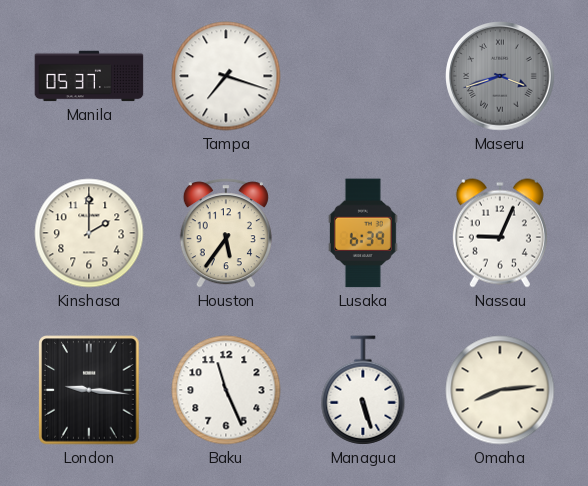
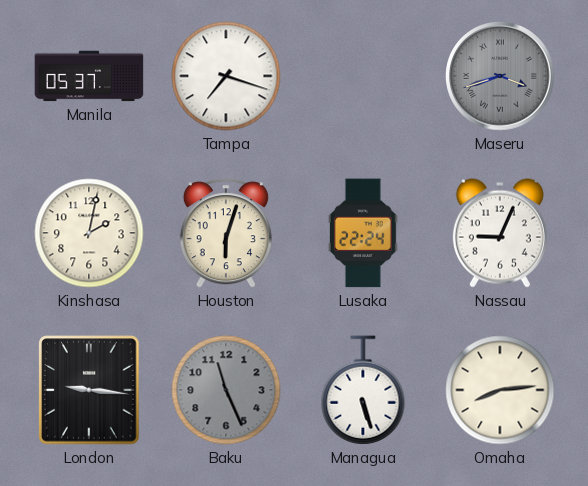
Kinshasa: 2:00 -> 2:02 (89, 233)
Houston: 5:36 -> 6:03 (226, 233)
Lusaka: 6:39 -> 22:24 (363, 233)
Baku dial: white -> grey (226, 390)
